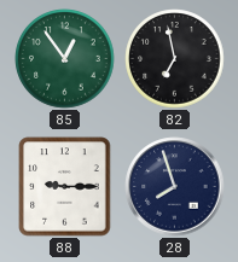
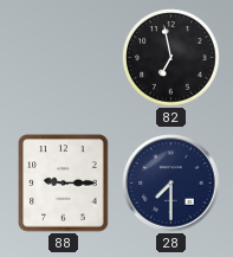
85: 12:54 -> none (65, 59)
28: 7:57 -> 7:30 (171, 184)
